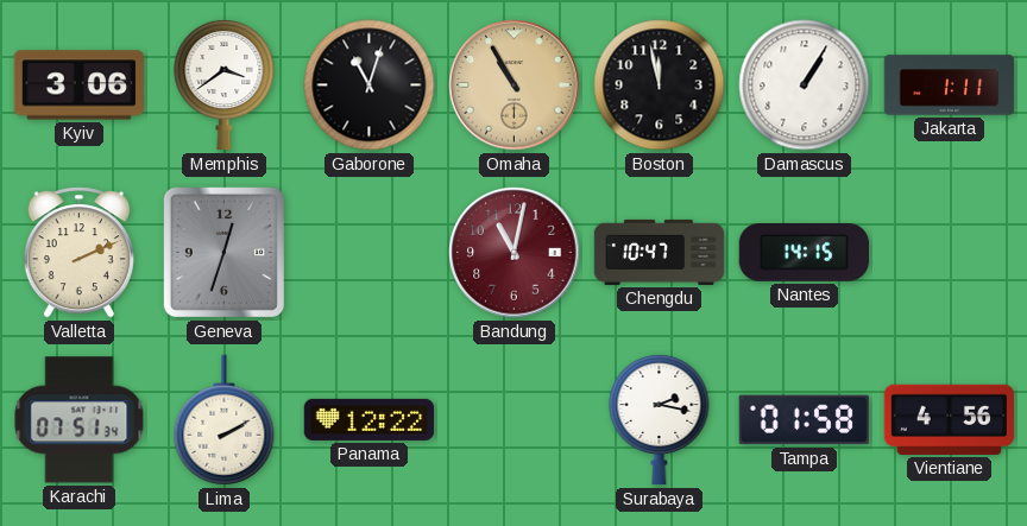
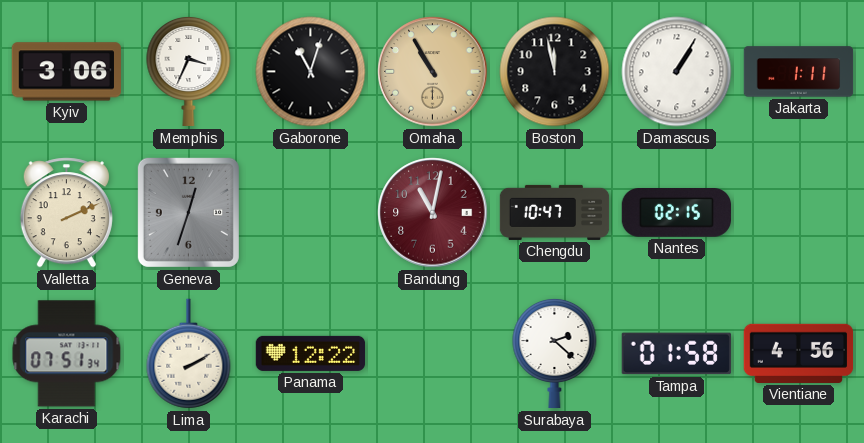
Memphis: 3:39 -> 3:34 (189, 71)
Nantes: 14:15 -> 02:15 (676, 213)
Surabaya: 2:17 -> 2:22 (555, 353)
